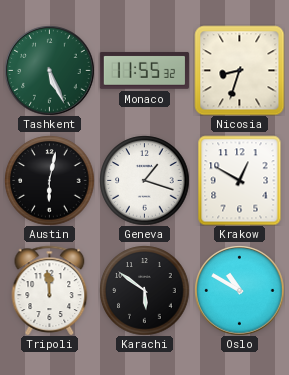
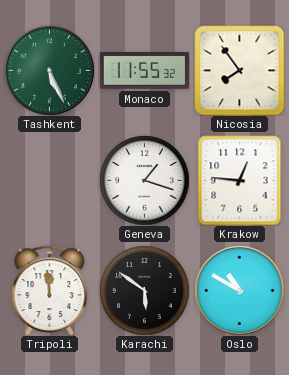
Nicosia: 8:33 -> 7:54 (239, 70)
Austin: 6:02 -> none (49, 180)
Krakow: 12:50 -> 12:46 (240, 180)
